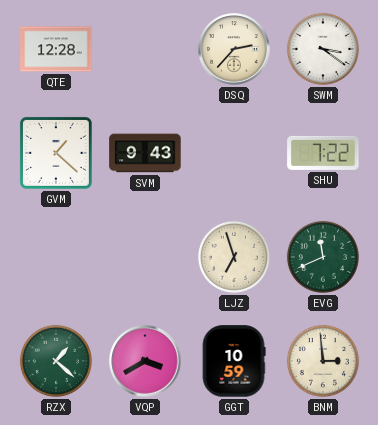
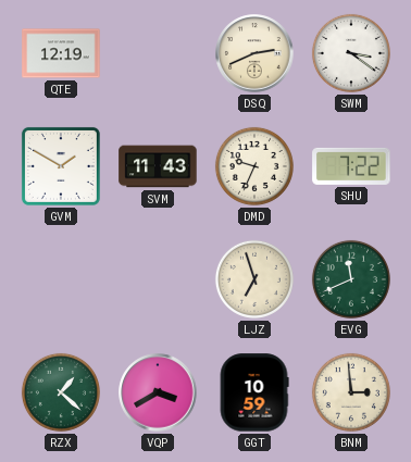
QTE: 12:28 -> 12:19 (61, 53)
DSQ: 2:37 -> 2:41 (254, 53)
GVM: 1:22 -> 1:50 (61, 166)
SVM: 9:43 -> 11:43 (158, 166)
DMD: none -> 9:34 (254, 166)
